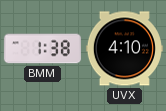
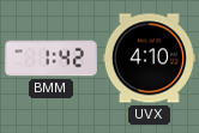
BMM: 1:38 -> 1:42 (50, 59)
